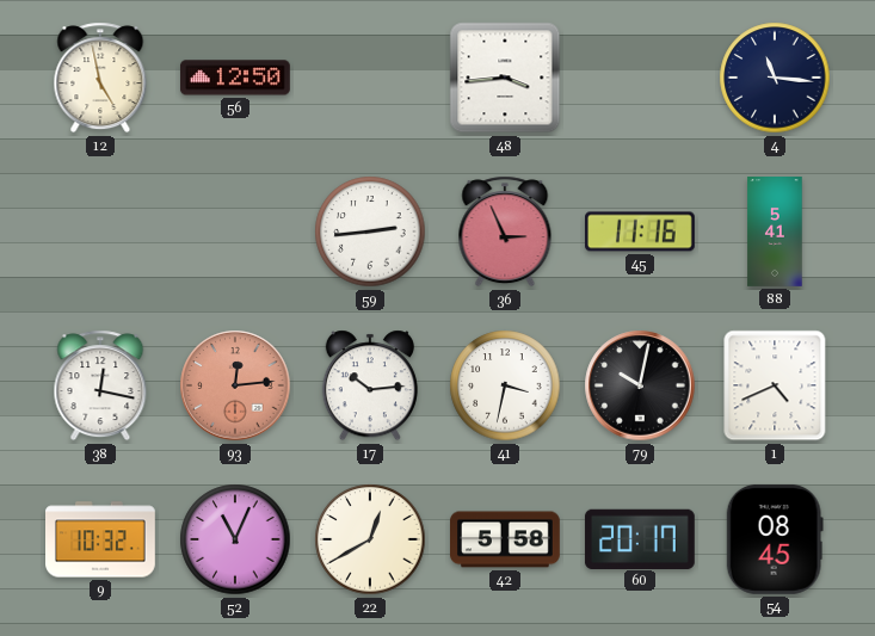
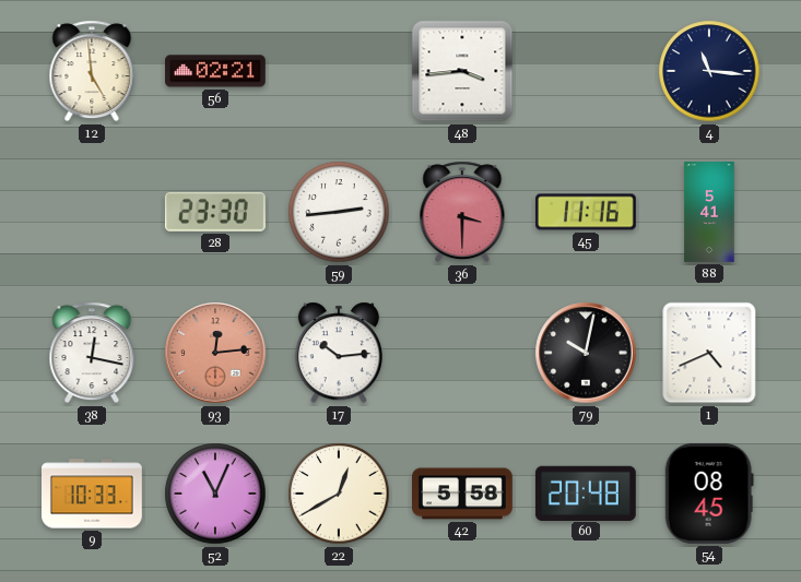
12: 4:58 -> 4:59 (92, 71)
56: 12:50 -> 02:21 (216, 71)
28: none -> 23:30 (215, 212)
36: 2:56 -> 3:30 (462, 212)
41: 3:32 -> none (505, 385)
9: 10:32 -> 10:33 (93, 494)
60: 20:17 -> 20:48 (586, 492)
